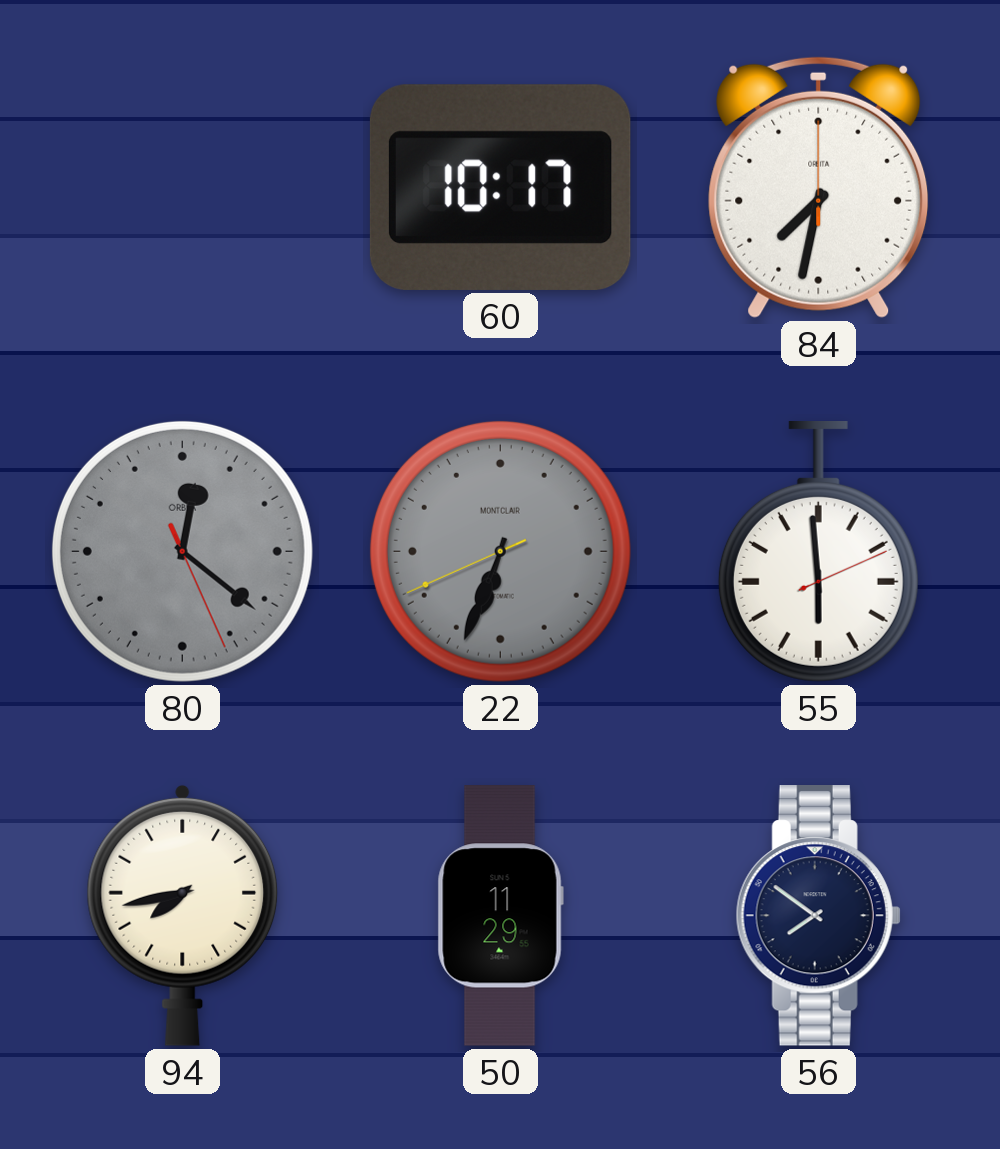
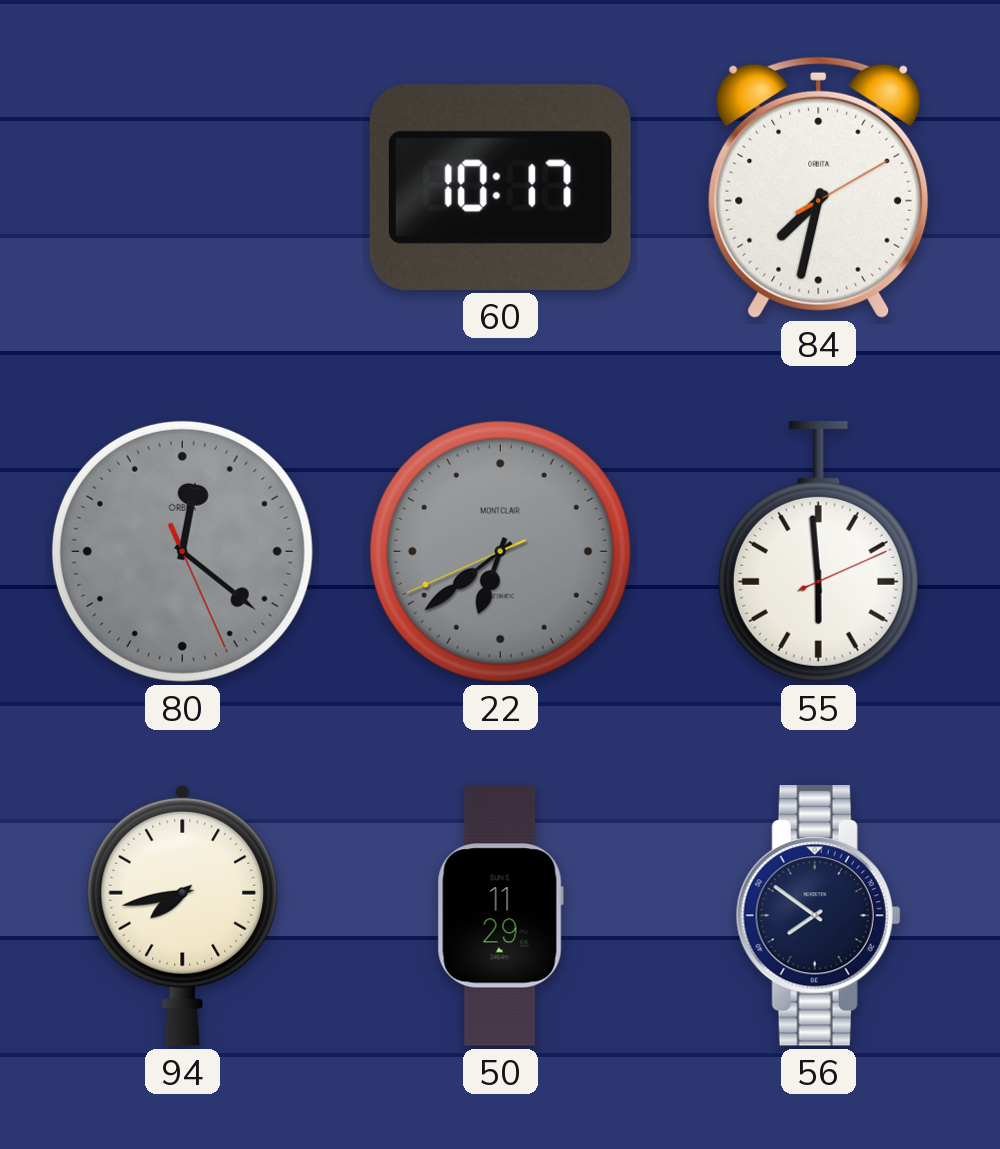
84: 7:32:00 -> 7:32:10 (819, 187)
22: 6:33 -> 6:38 (500, 551)
